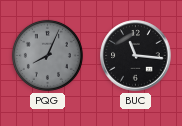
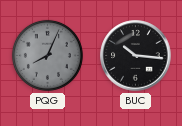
BUC: 11:16 -> 10:16 (136, 56)
